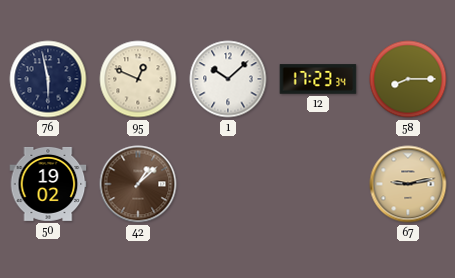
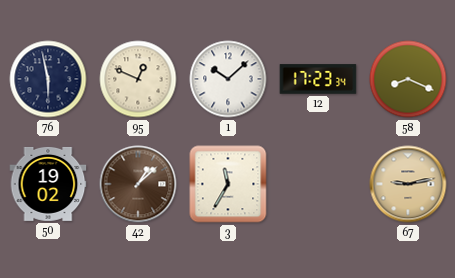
58: 8:15 -> 8:19 (408, 79)
3: none -> 11:35 (228, 184)
